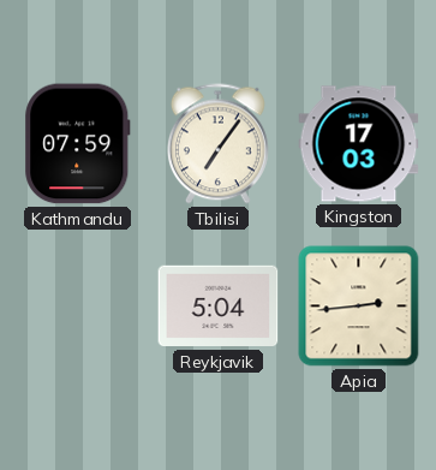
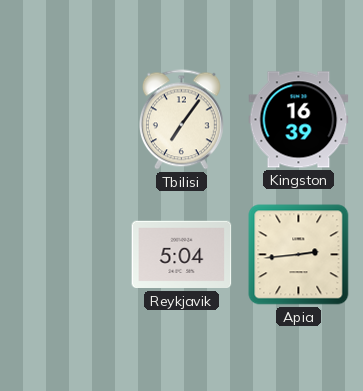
Kathmandu: 07:59 -> none (78, 144)
Kingston: 17:03 -> 16:39 (299, 120)
